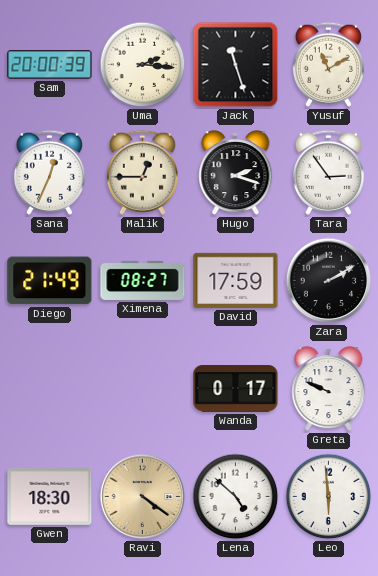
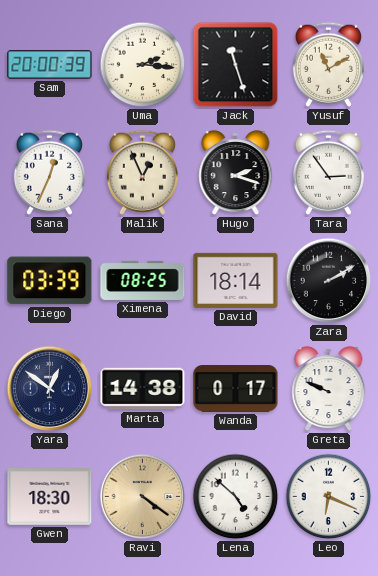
Malik: 12:45 -> 12:56 (142, 172)
Diego: 21:49 -> 03:39 (50, 281)
Ximena: 08:27 -> 08:25 (143, 280)
David: 17:59 -> 18:14 (236, 280)
Yara: none -> 12:51 (50, 389)
Marta: none -> 14:38 (143, 389)
Leo: 5:59 -> 6:19 (329, 497)
